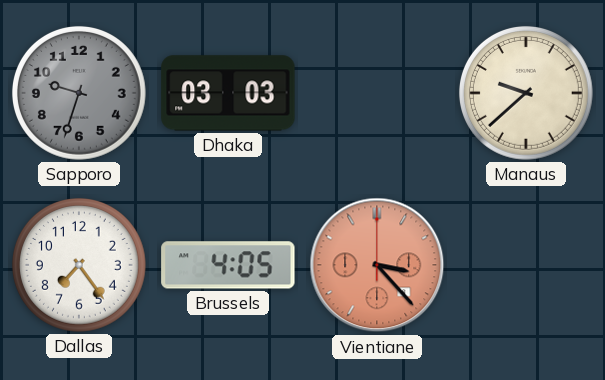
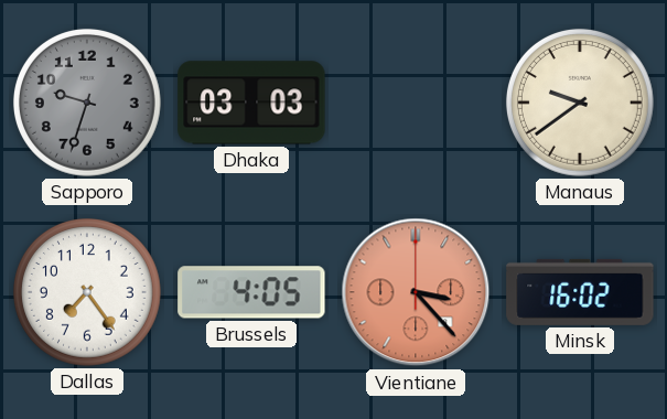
Manaus: 9:38 -> 9:39 (580, 103)
Minsk: none -> 16:02 (580, 292)
